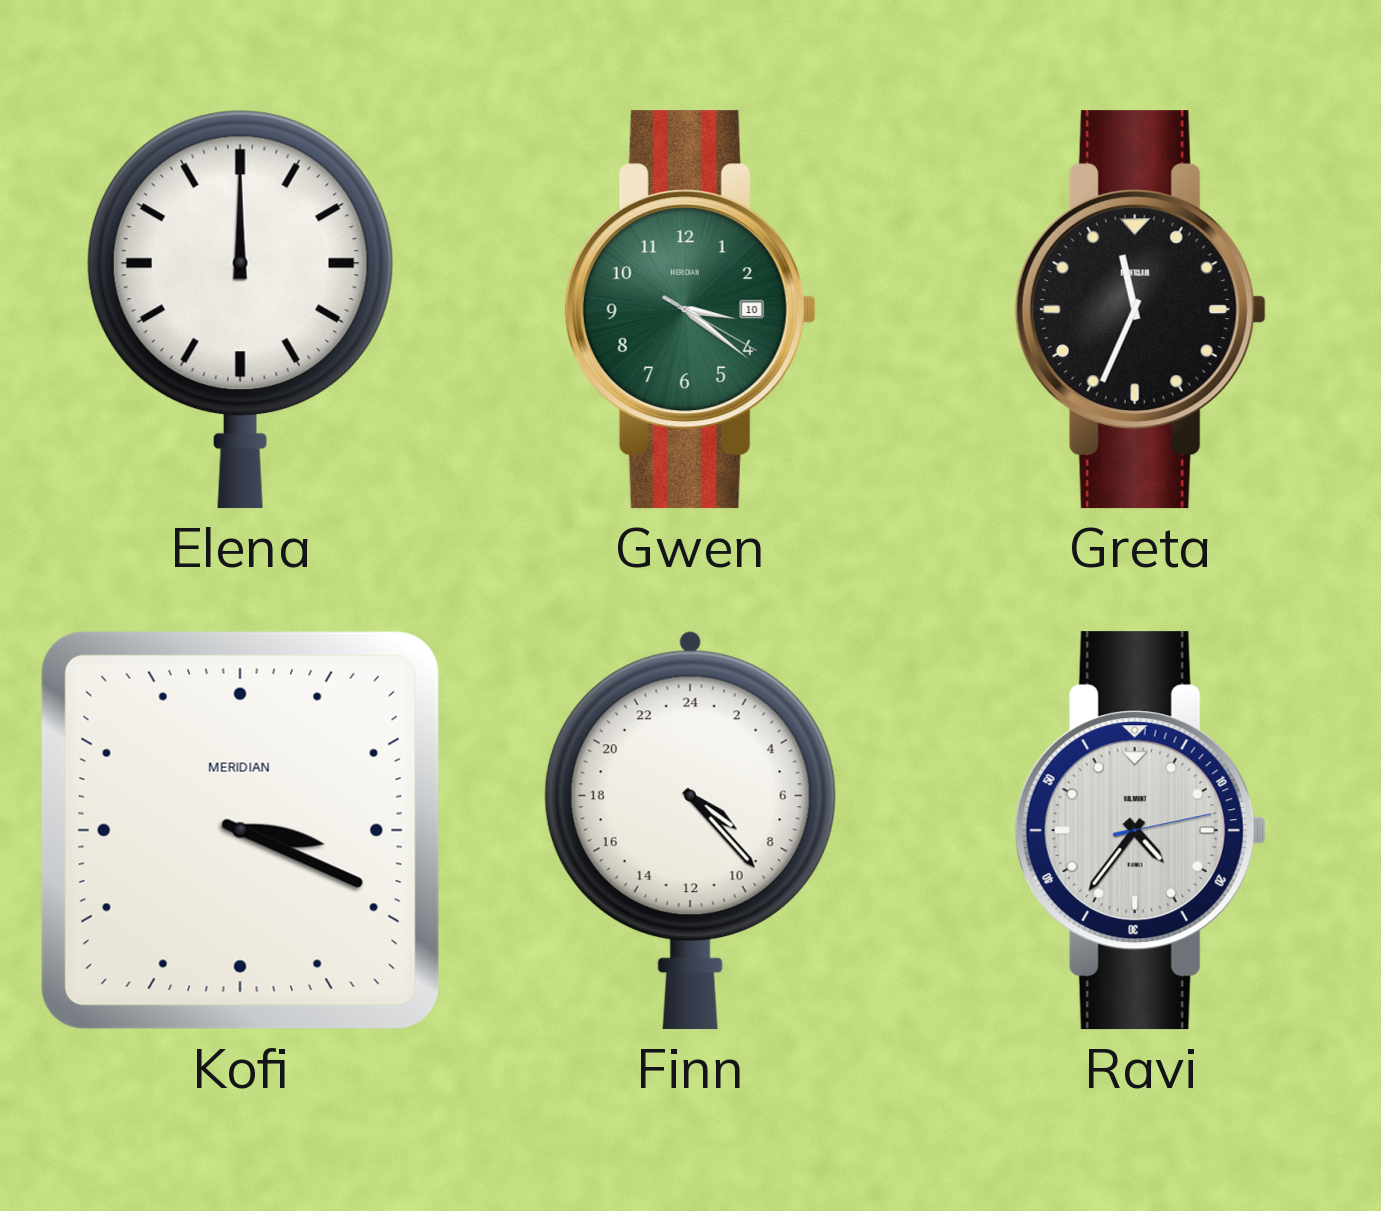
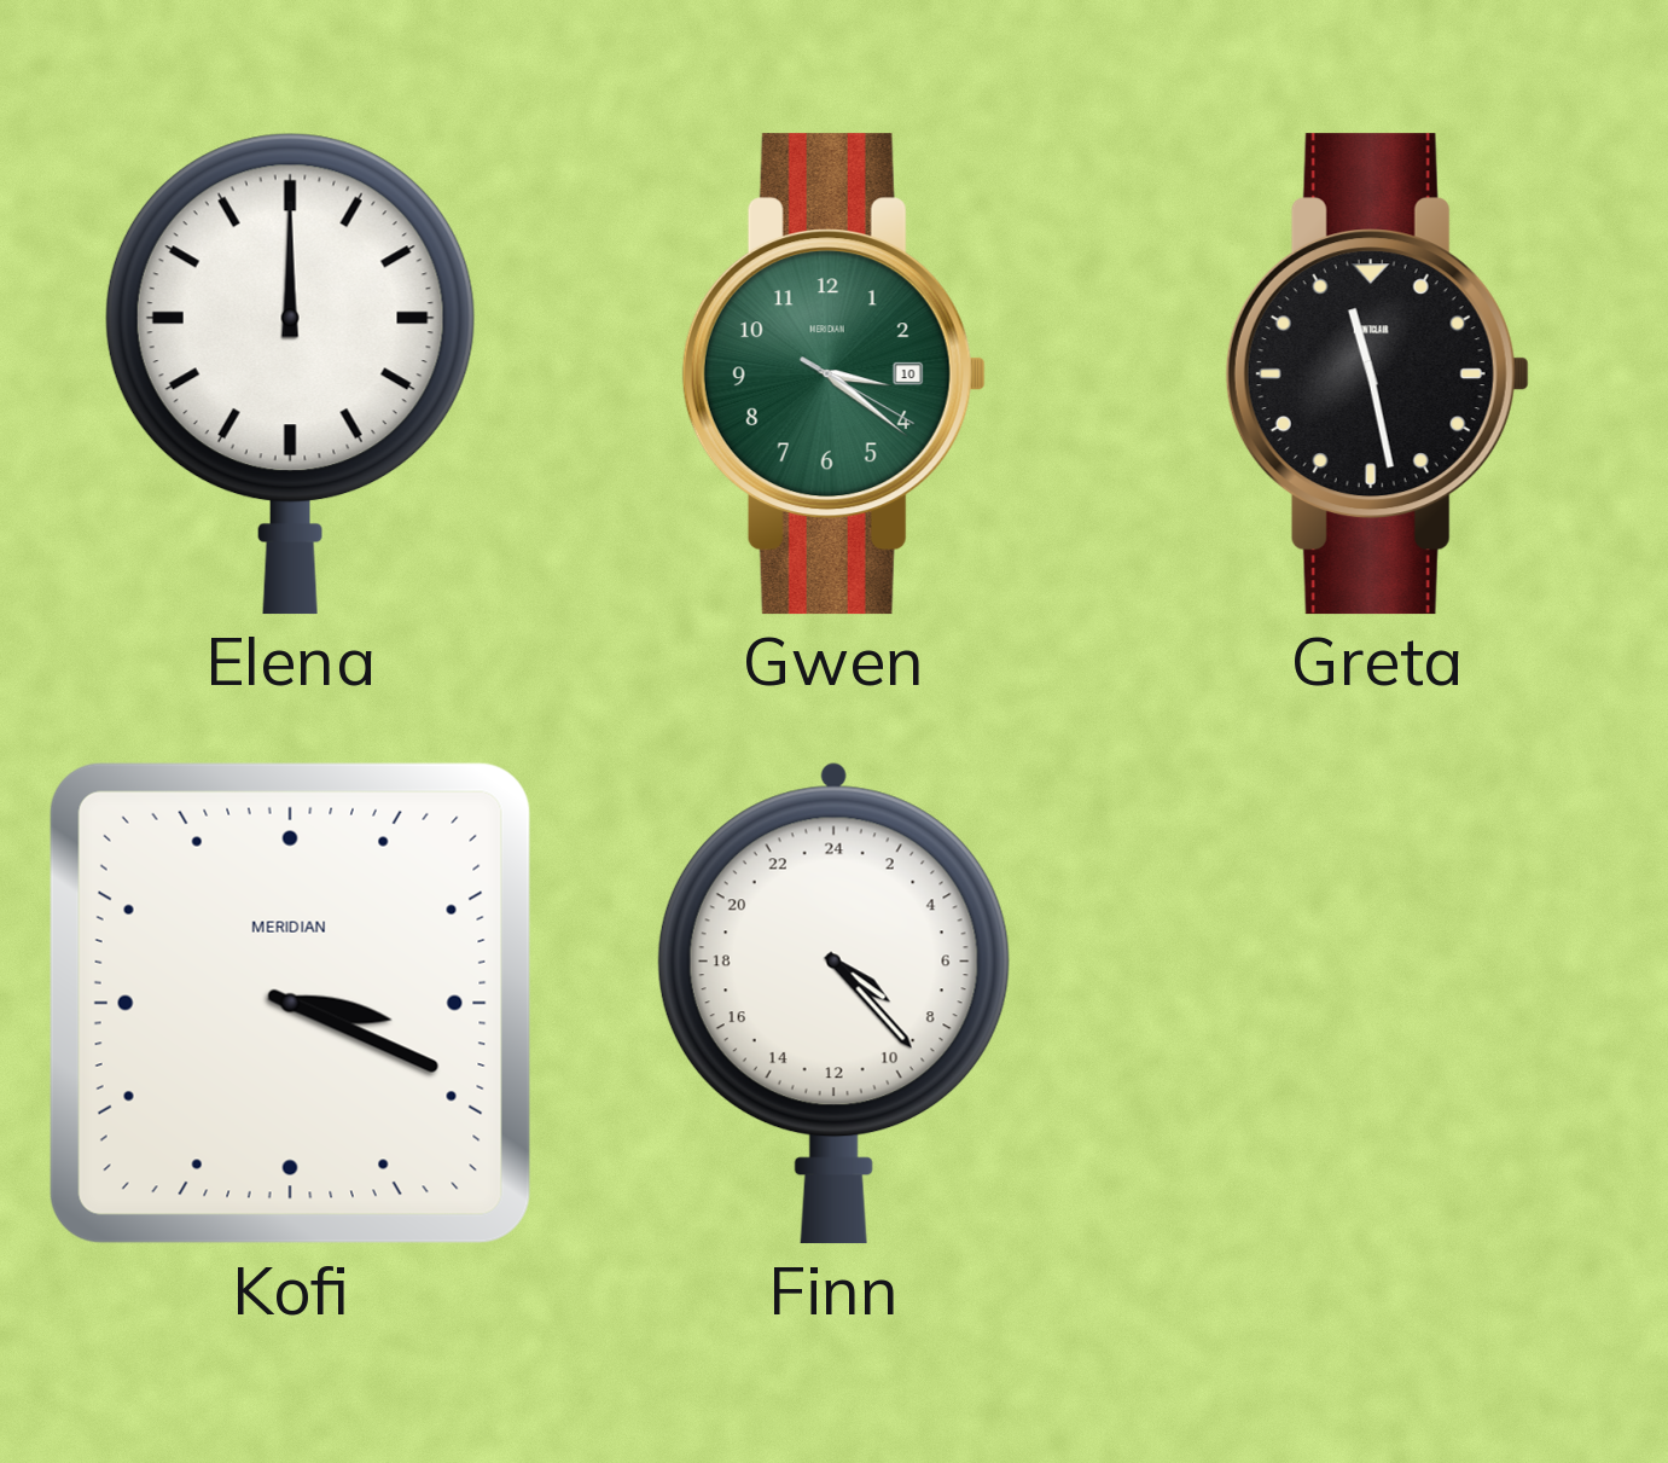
Greta: 11:34 -> 11:28 (1377, 375)
Ravi: 4:36 -> none (1140, 831)
